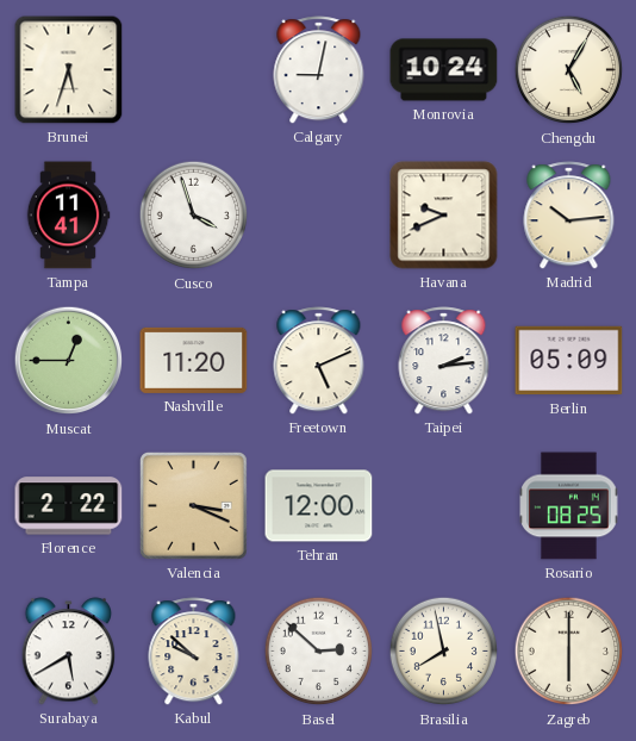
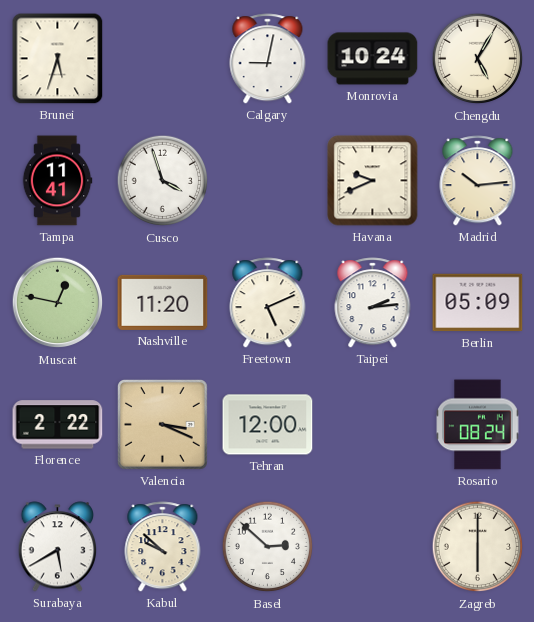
Muscat: 12:45 -> 12:47 (58, 303)
Rosario: 08:25 -> 08:24 (478, 425)
Brasilia: 7:58 -> none (444, 652)
